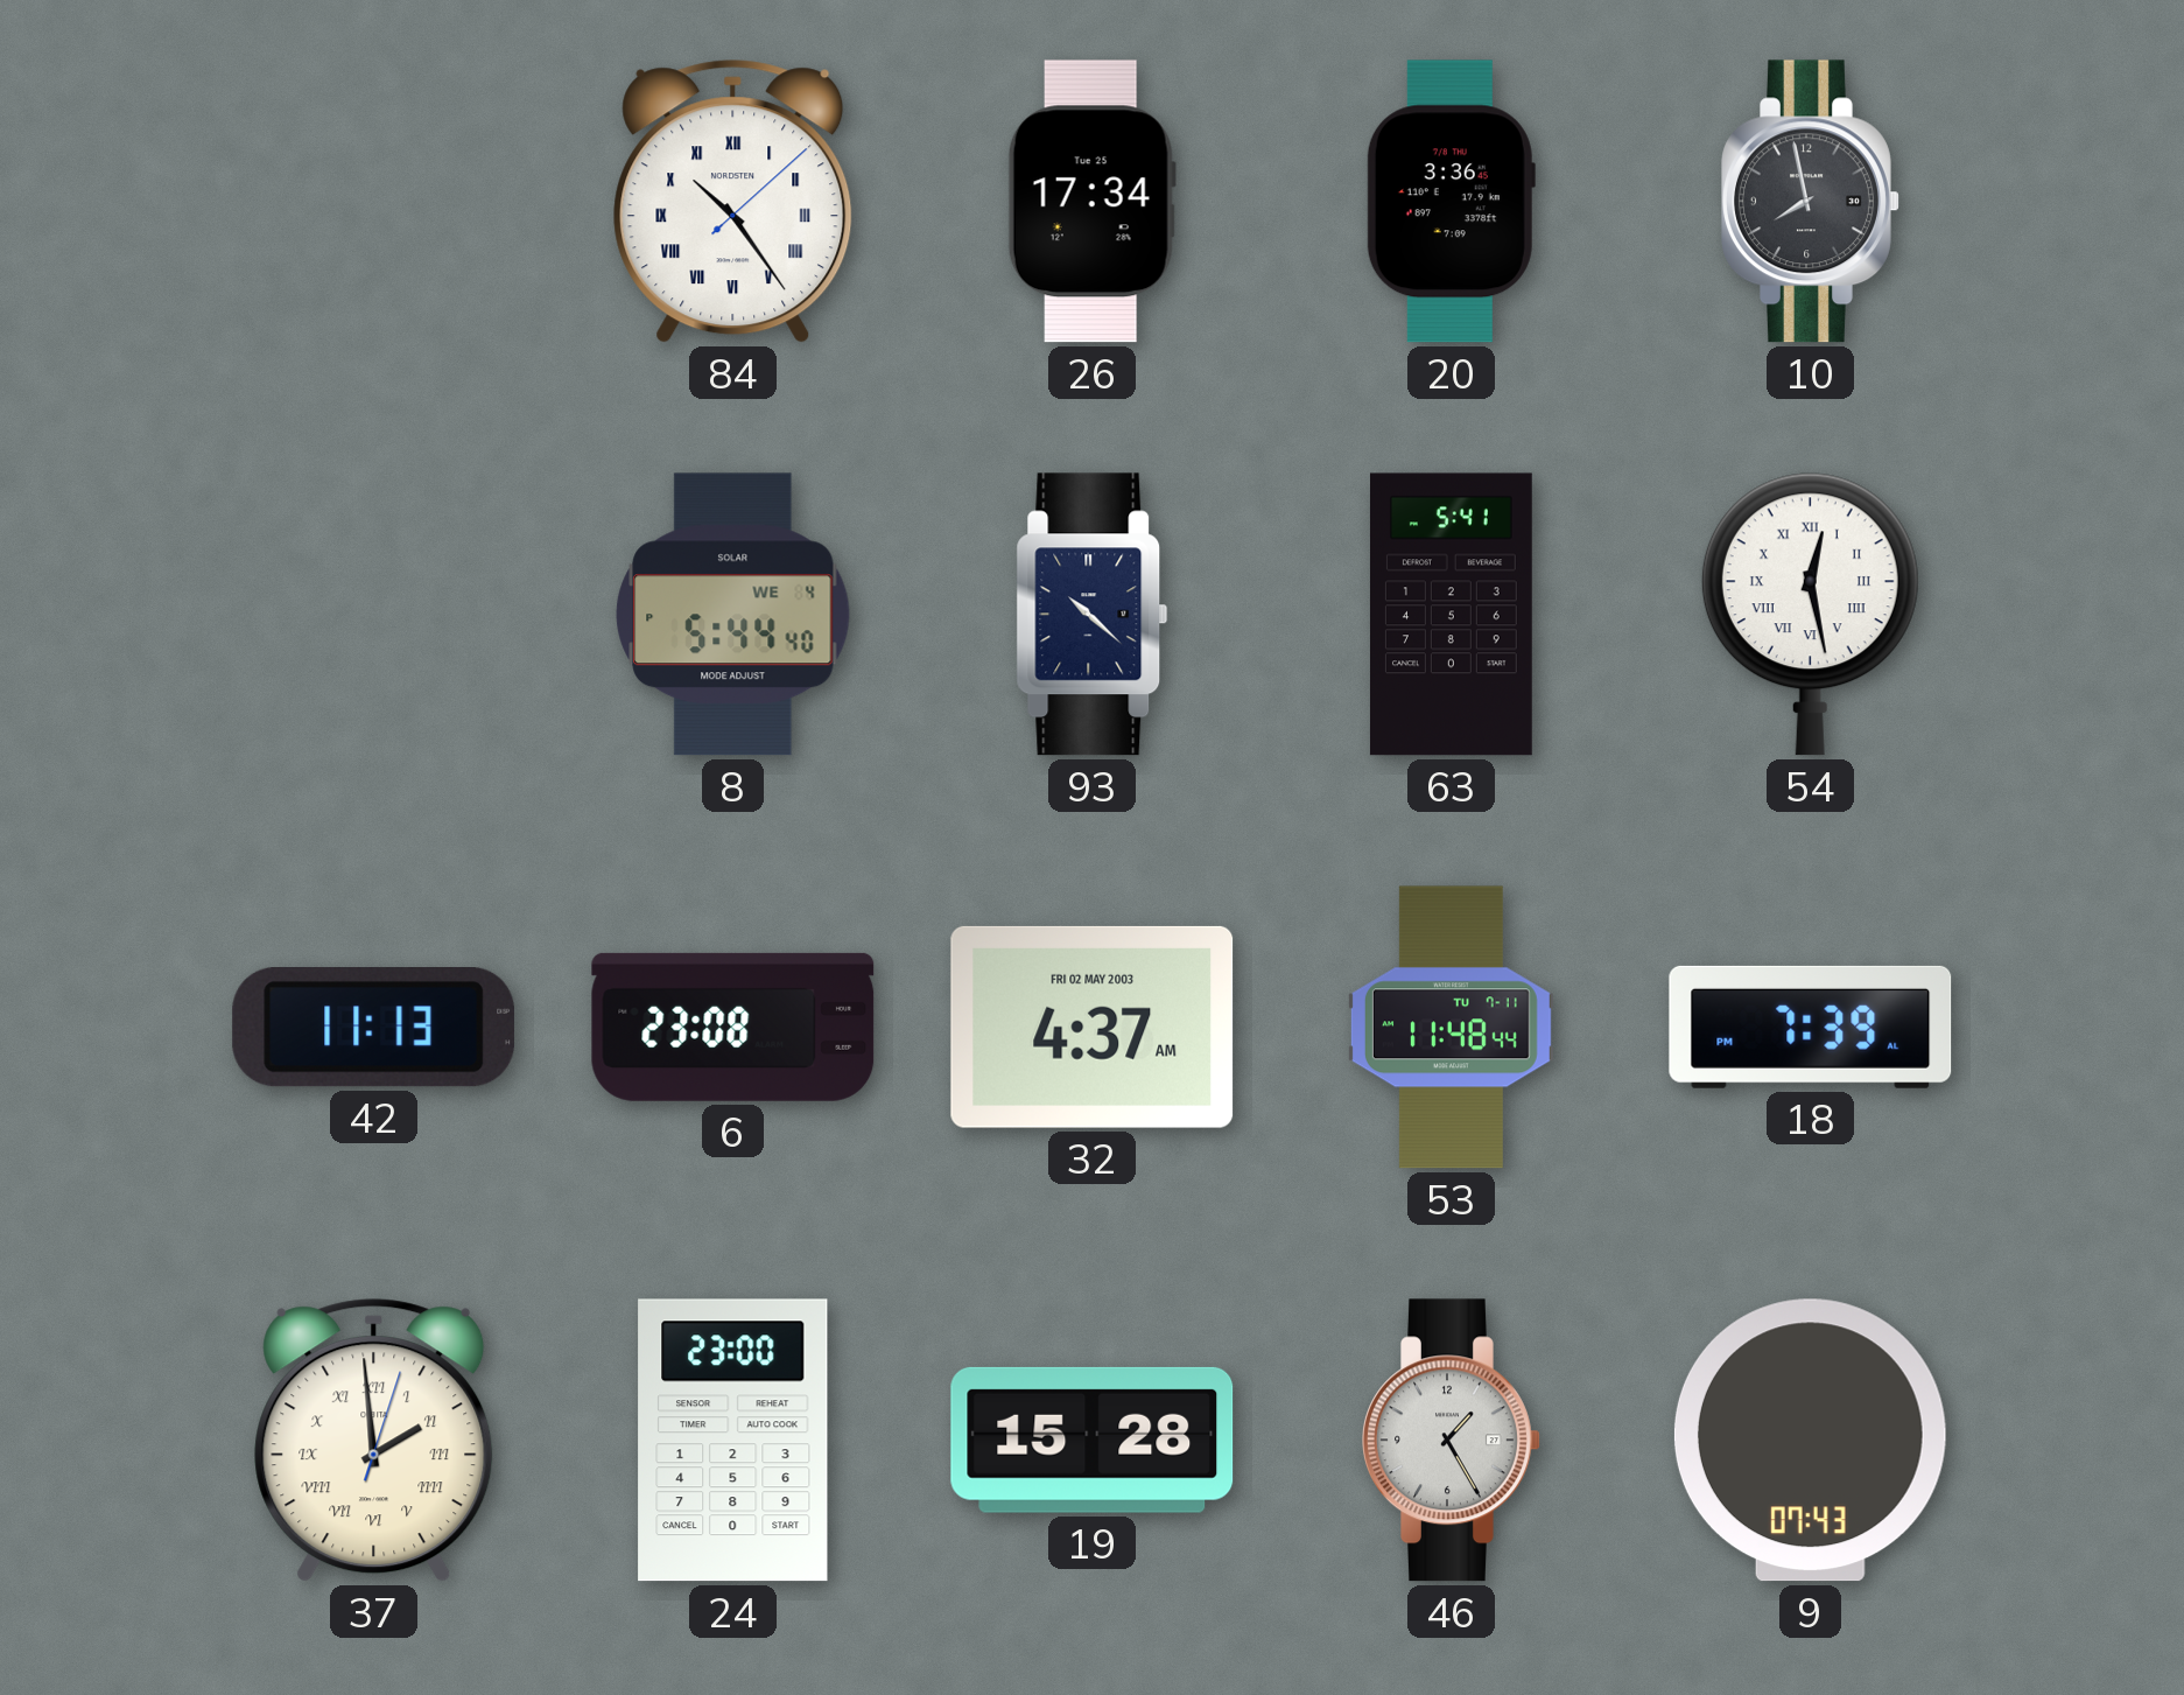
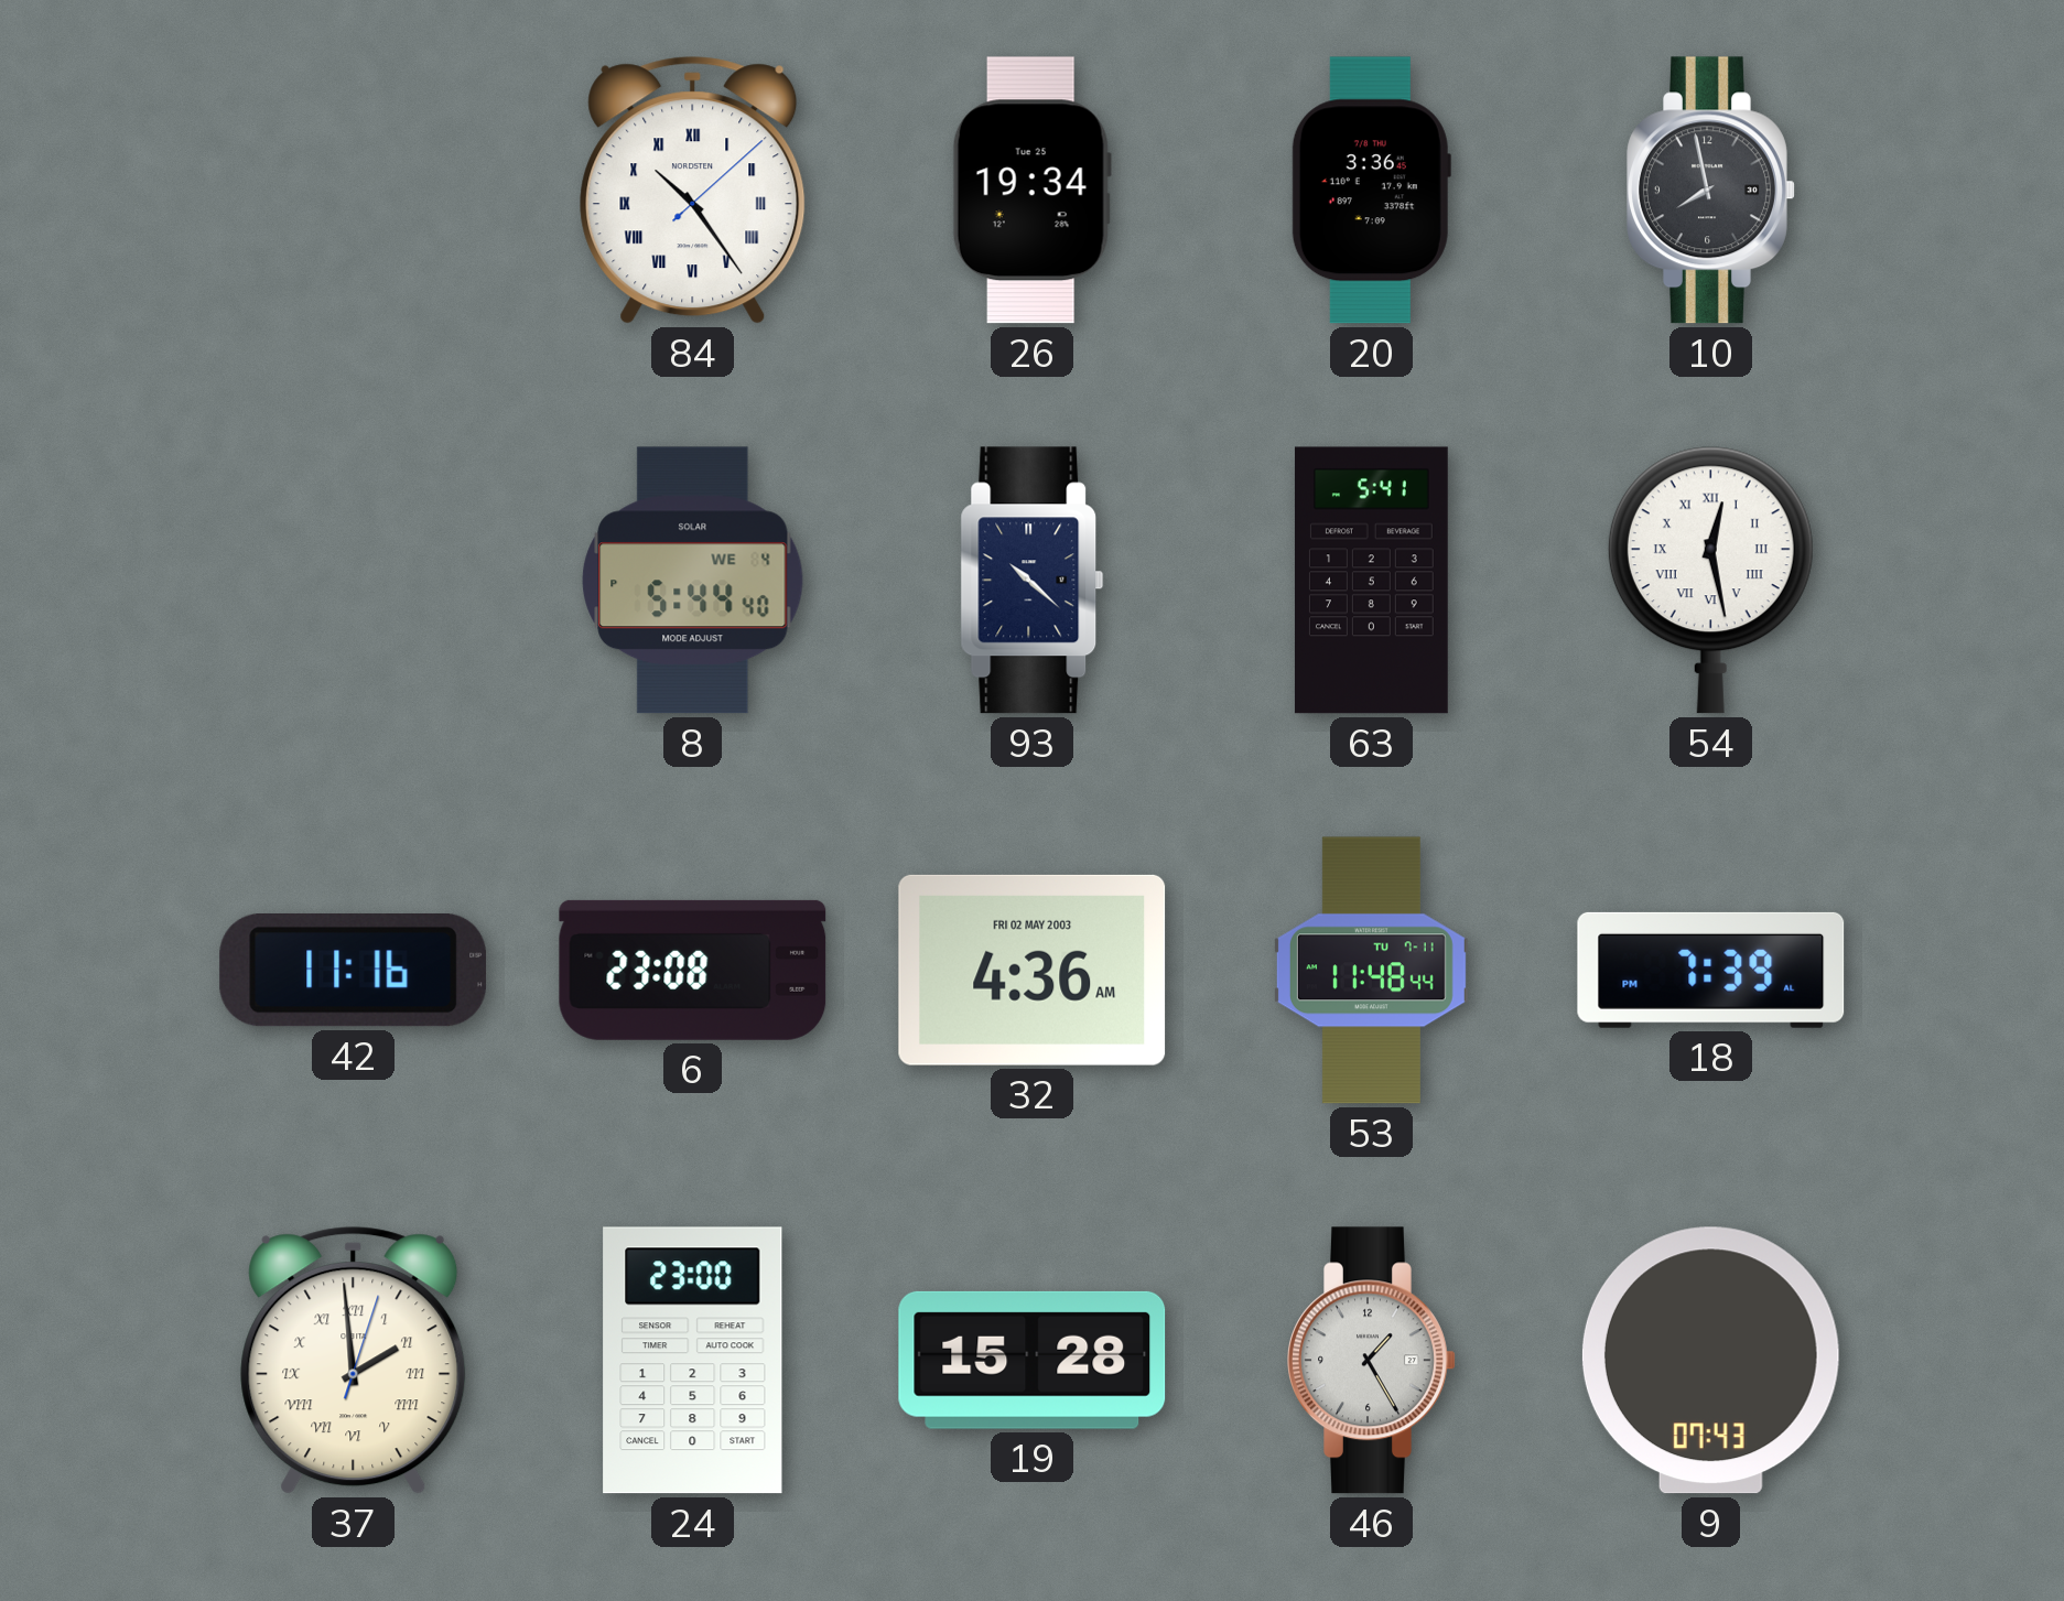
26: 17:34 -> 19:34 (1031, 191)
42: 11:13 -> 11:16 (353, 971)
32: 4:37 -> 4:36 (1033, 970)
